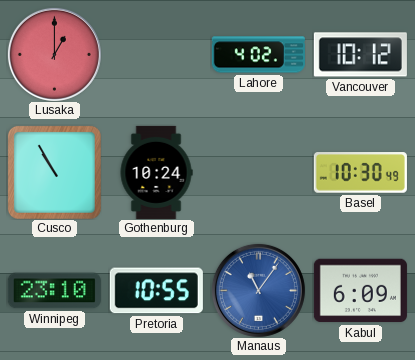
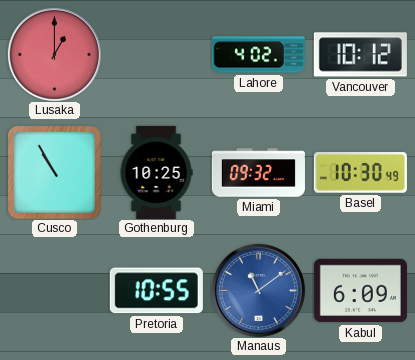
Gothenburg: 10:24 -> 10:25 (156, 172)
Miami: none -> 09:32 (258, 173)
Winnipeg: 23:10 -> none (54, 291)
Manaus: 11:06 -> 11:09 (258, 290)
